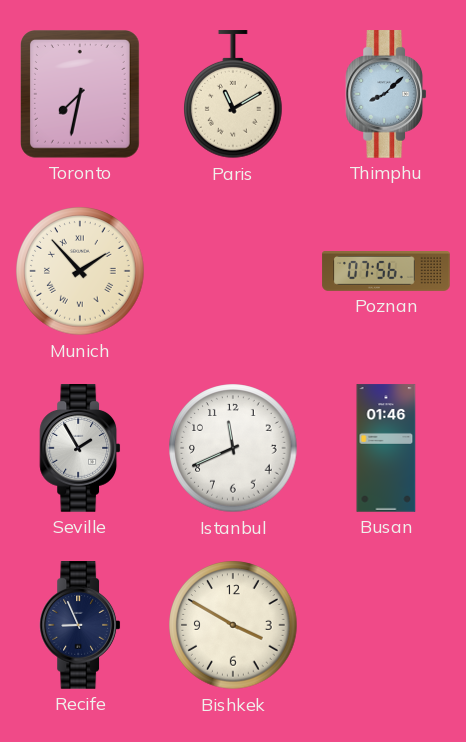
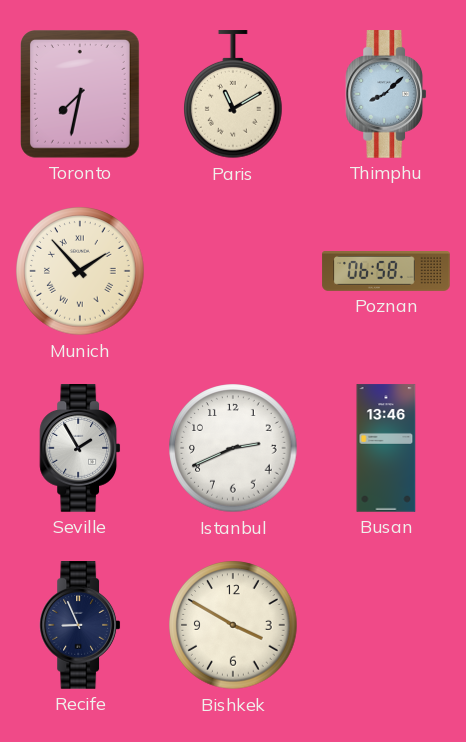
Poznan: 07:56 -> 06:58 (386, 272)
Istanbul: 11:41 -> 2:41 (233, 448)
Busan: 01:46 -> 13:46 (386, 448)
